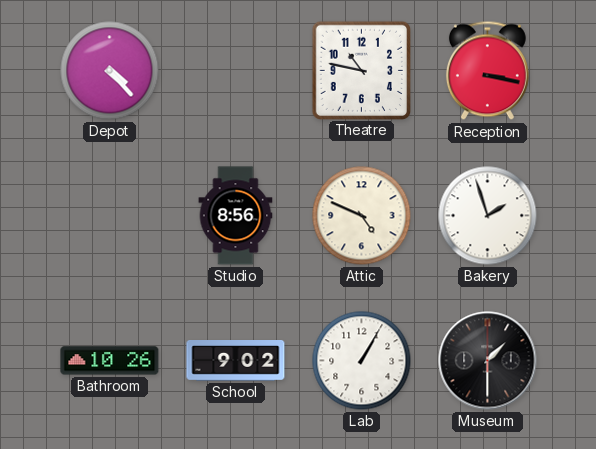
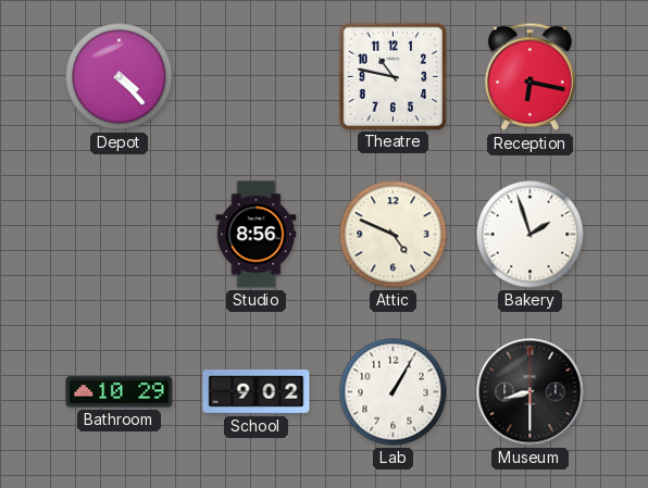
Reception: 3:17 -> 6:17 (529, 77)
Bathroom: 10:26 -> 10:29 (120, 392)
Museum: 1:30 -> 8:30 (531, 392)
